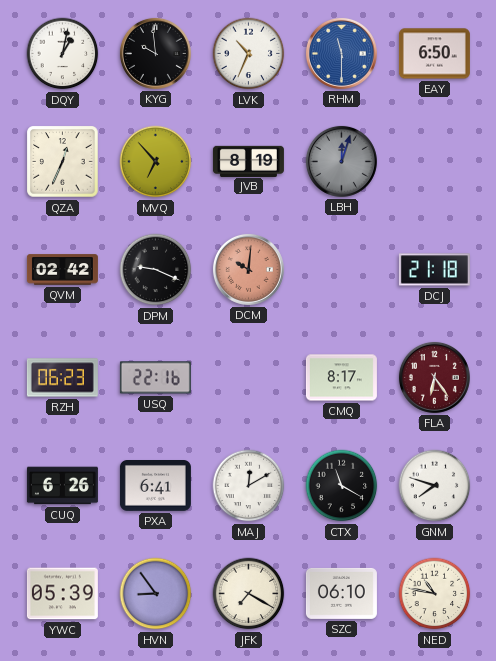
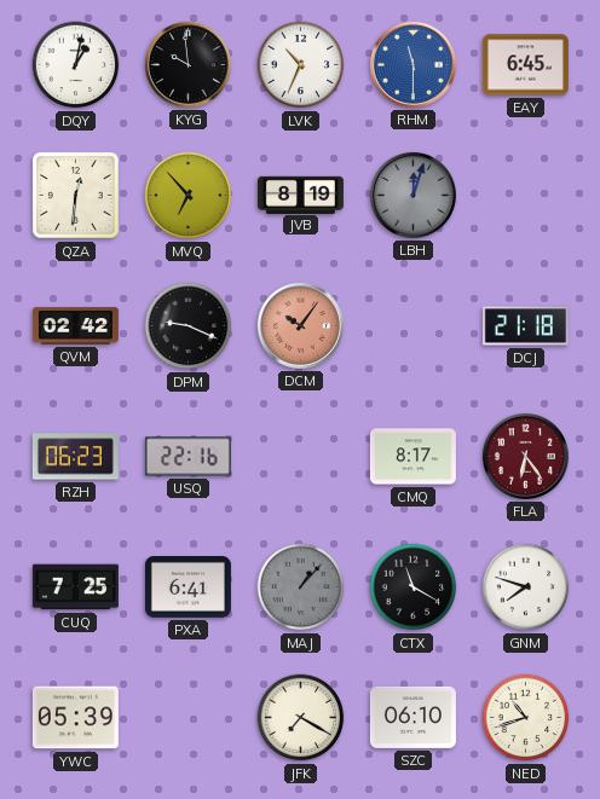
EAY: 6:50 -> 6:45 (525, 65)
QZA: 12:34 -> 12:31 (76, 196)
DCM: 10:01 -> 10:06 (300, 325)
CUQ: 6:26 -> 7:25 (75, 587)
MAJ: 12:10 -> 1:07 (301, 587)
MAJ dial: white -> grey (301, 587)
HVN: 8:54 -> none (156, 594)
NED: 10:47 -> 10:42 (526, 718)
